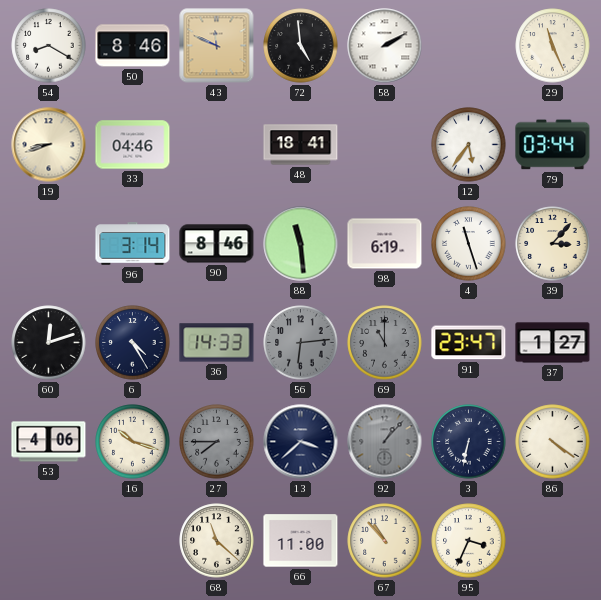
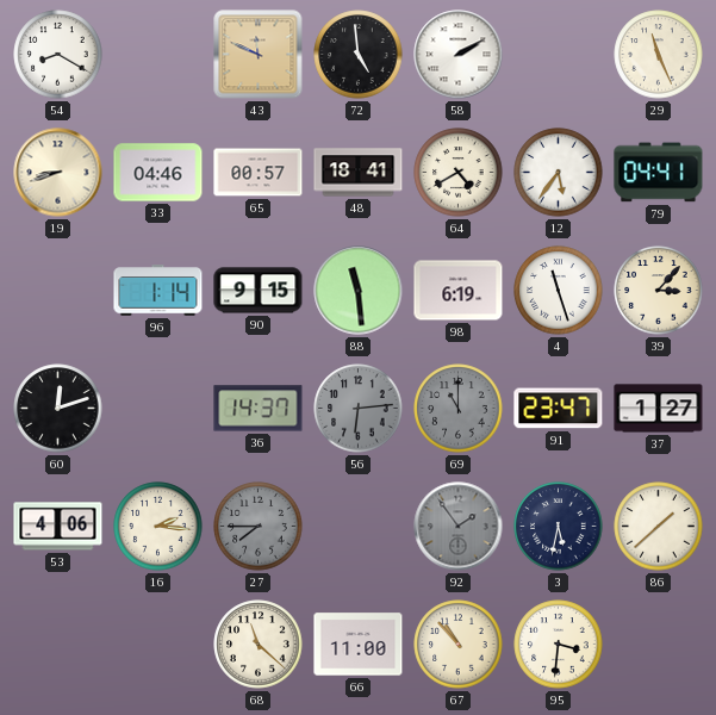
50: 8:46 -> none (133, 46)
65: none -> 00:57 (259, 173)
64: none -> 4:40 (459, 173)
79: 03:44 -> 04:41 (659, 173)
96: 3:14 -> 1:14 (158, 291)
90: 8:46 -> 9:15 (259, 291)
6: 4:25 -> none (133, 343)
36: 14:33 -> 14:37 (259, 409)
16: 10:18 -> 2:16 (158, 527)
13: 3:38 -> none (301, 442)
92: 1:07 -> 1:54 (459, 527)
3: 6:32 -> 5:32 (559, 527)
86: 4:21 -> 1:38 (659, 527)
95: 3:34 -> 3:31 (559, 645)
